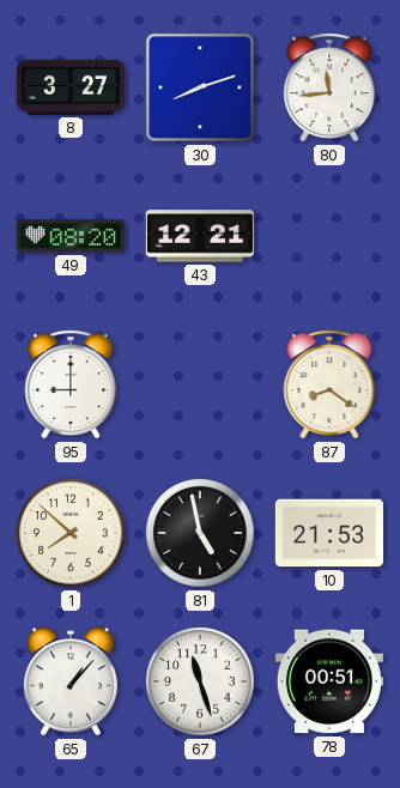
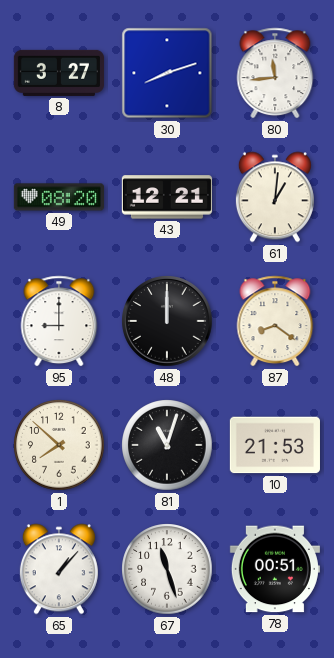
61: none -> 1:01 (275, 197)
48: none -> 12:00 (167, 321)
81: 4:58 -> 11:03 (167, 445)
